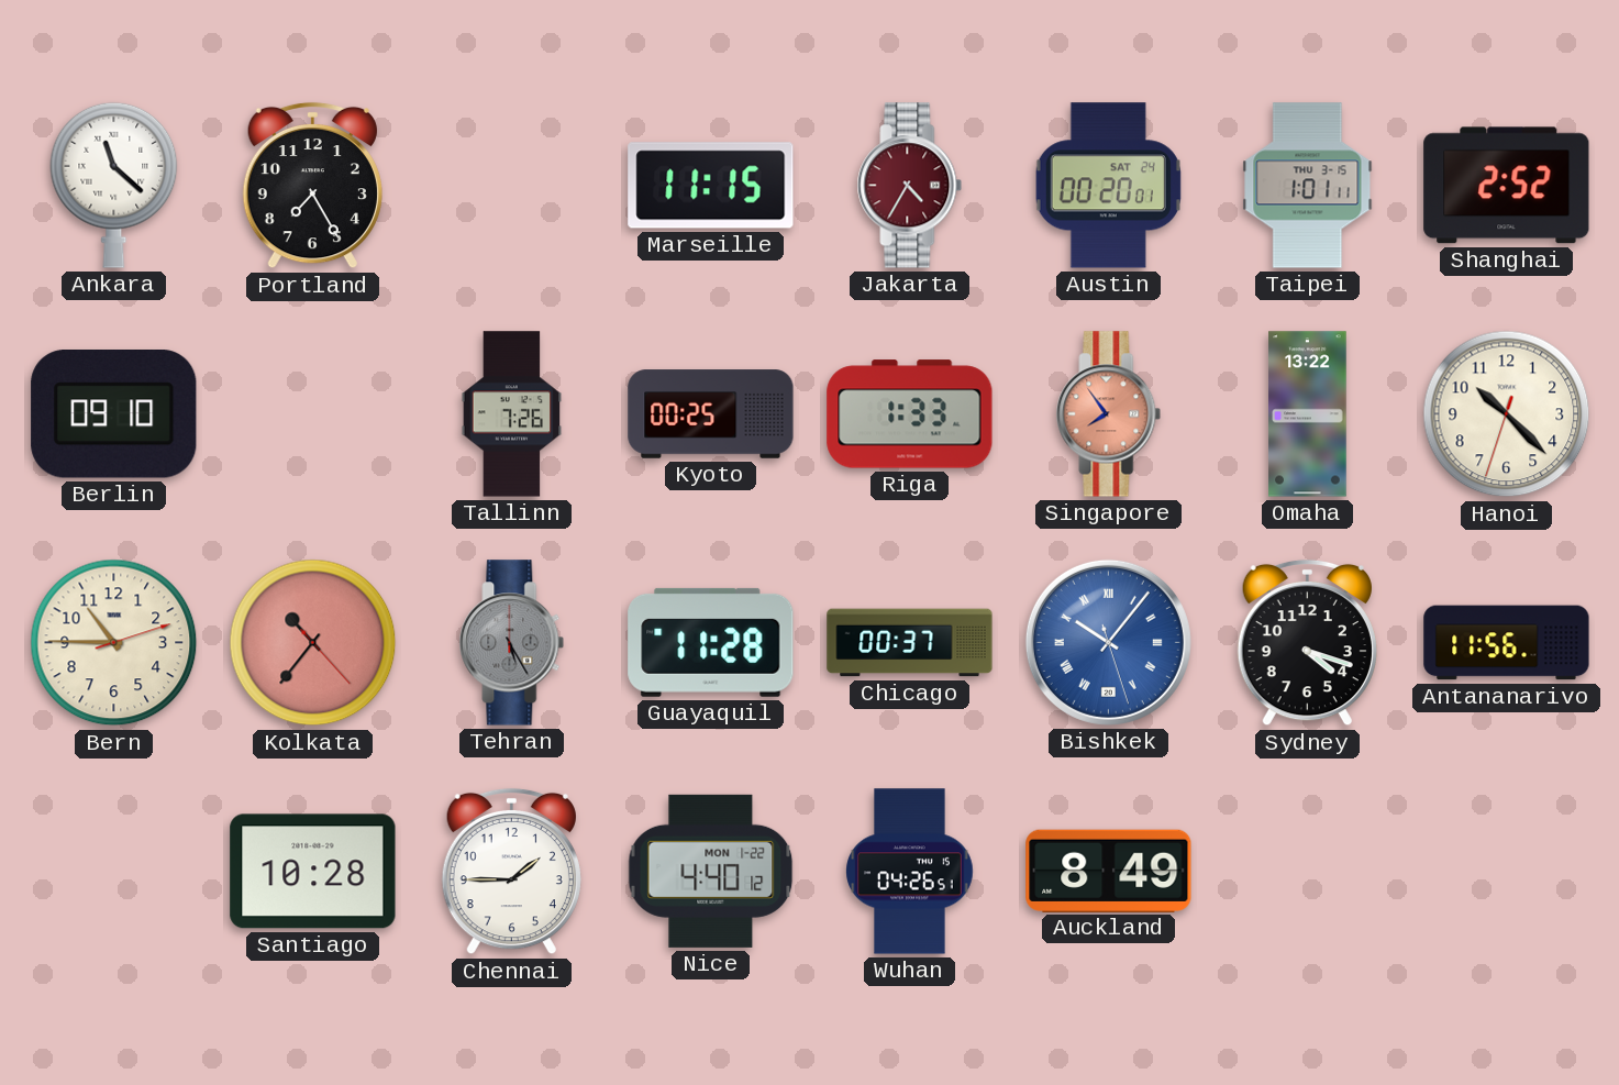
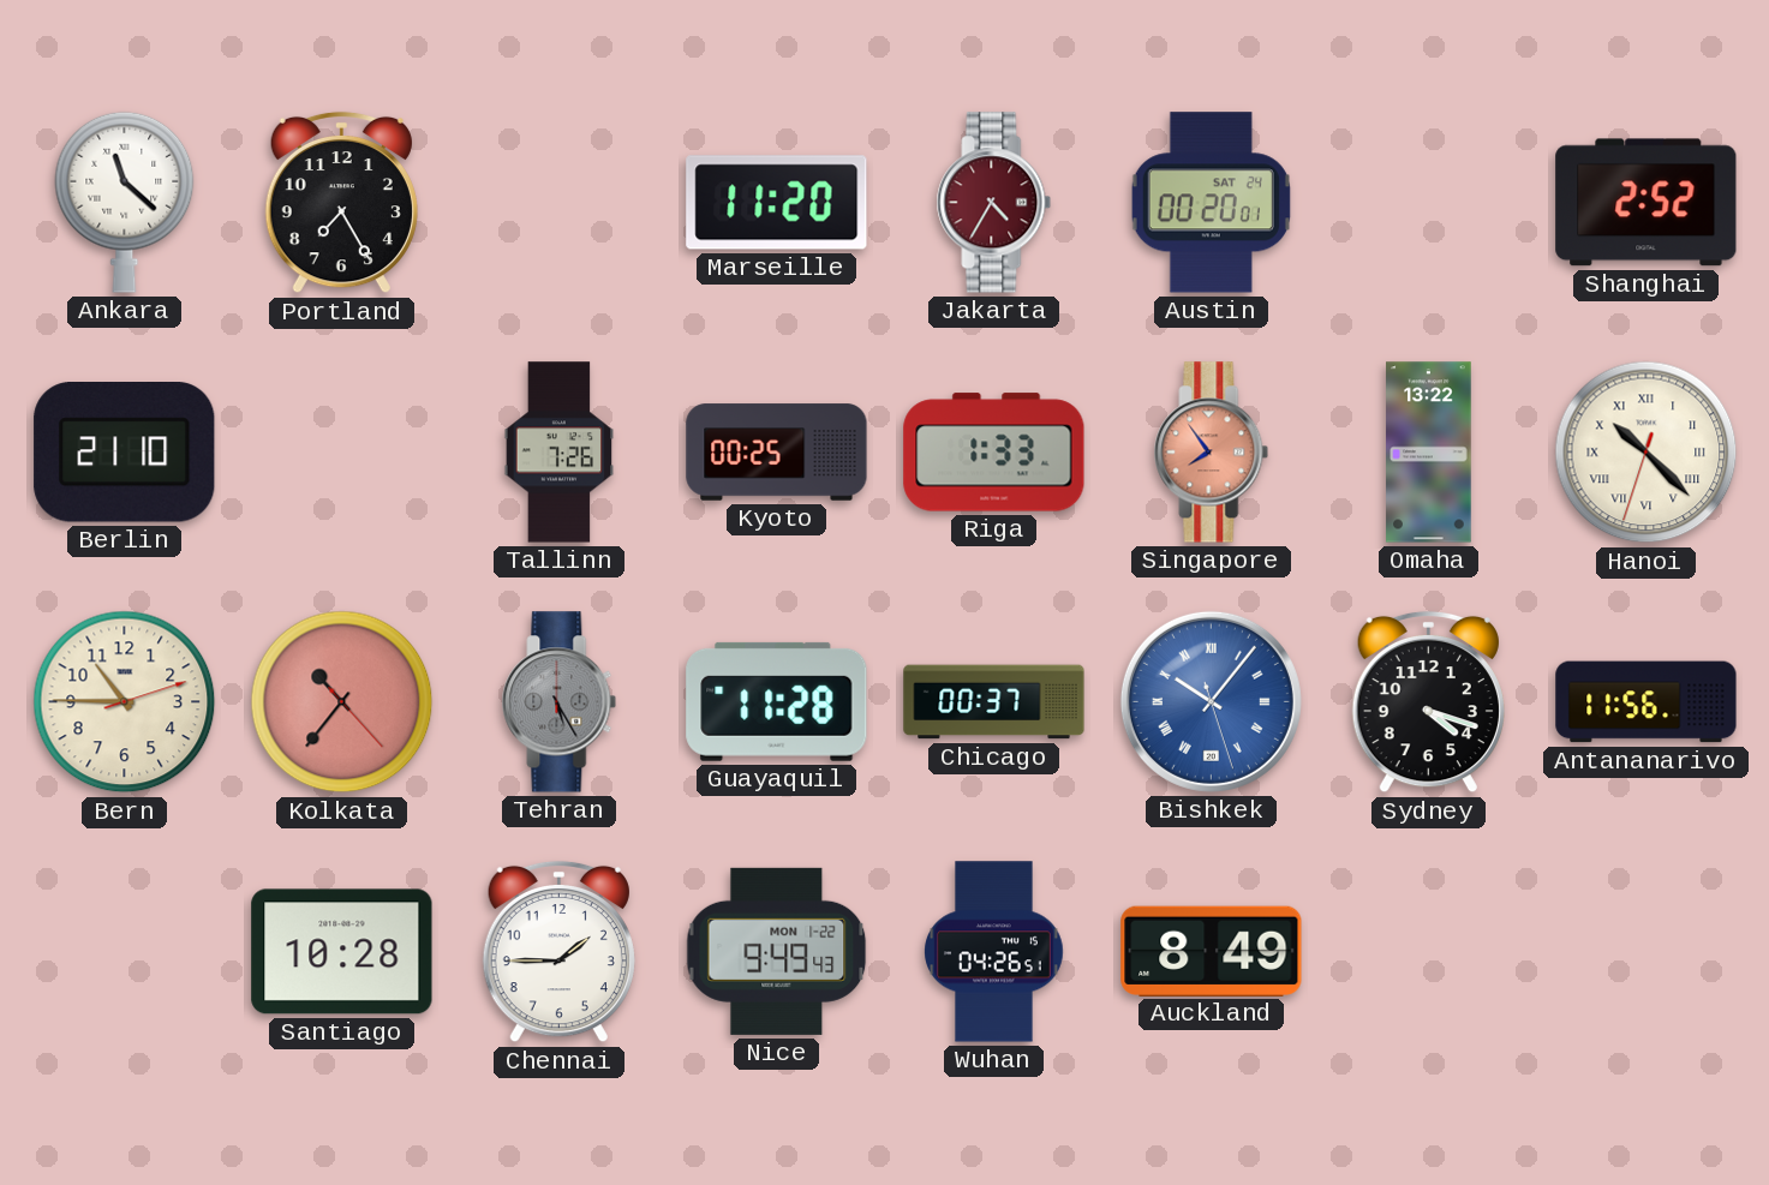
Marseille: 11:15 -> 11:20 (777, 203)
Taipei: 1:01 -> none (1308, 186)
Berlin: 09:10 -> 21:10 (125, 453)
Hanoi numerals: Arabic -> Roman (1647, 453)
Nice: 4:40 -> 9:49 (777, 951)
